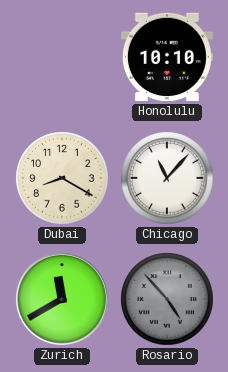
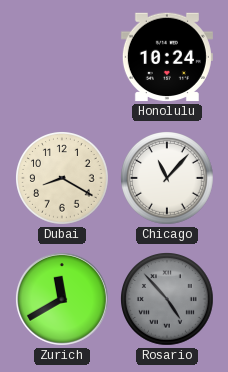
Honolulu: 10:10 -> 10:24 (167, 57)
